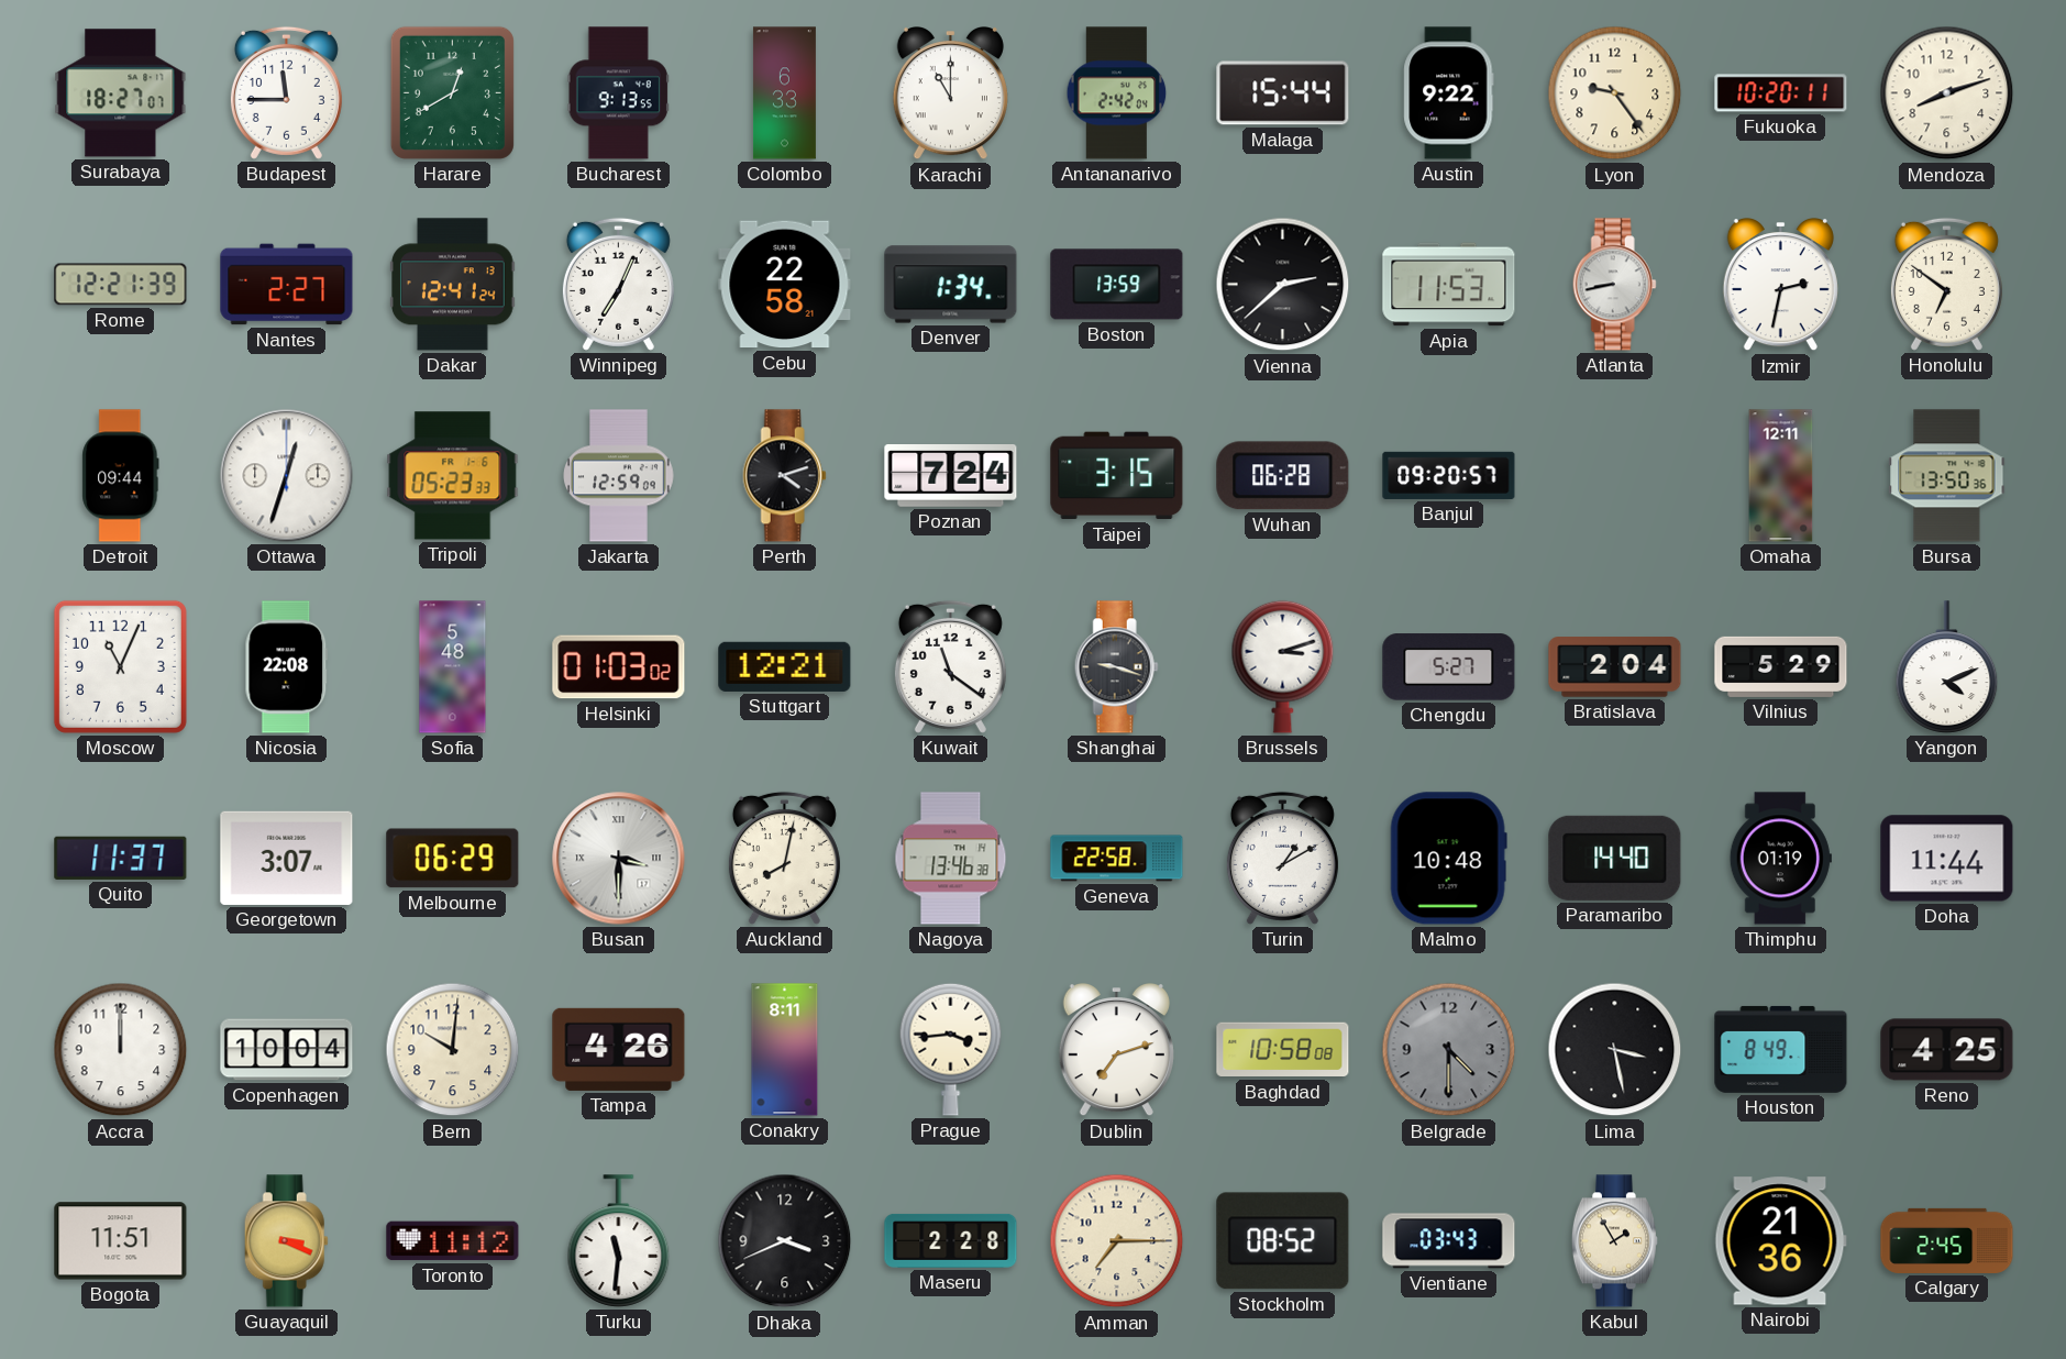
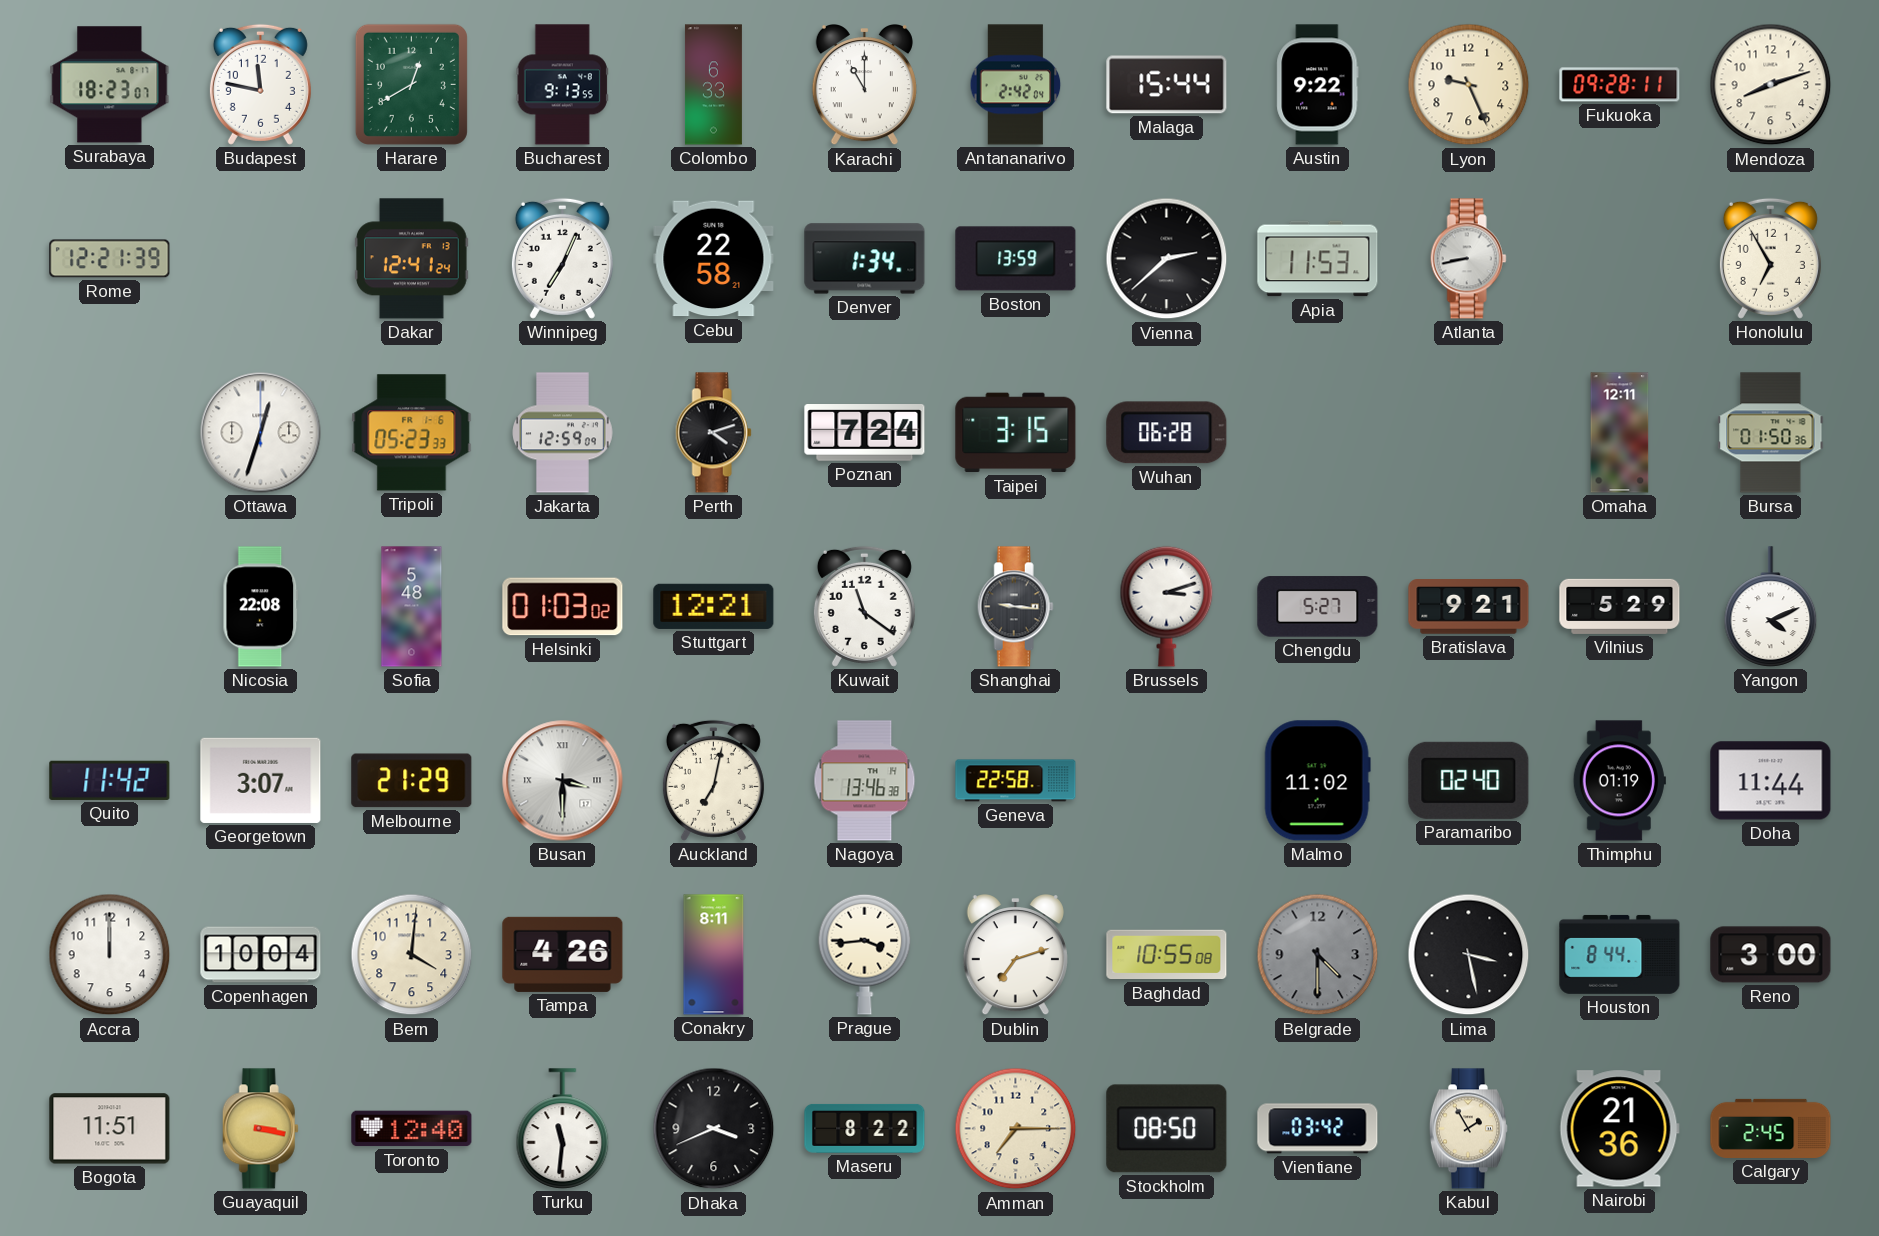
Surabaya: 18:27 -> 18:23 (110, 85)
Budapest: 11:45 -> 11:47 (260, 84)
Lyon: 9:24 -> 9:26 (1469, 85)
Fukuoka: 10:20 -> 09:28 (1620, 85)
Nantes: 2:27 -> none (287, 285)
Izmir: 2:32 -> none (1780, 286)
Honolulu: 6:51 -> 6:55 (1770, 258)
Detroit: 09:44 -> none (121, 476)
Banjul: 09:20 -> none (1449, 475)
Bursa: 13:50 -> 01:50 (1771, 433)
Moscow: 11:04 -> none (120, 666)
Shanghai: 9:18 -> 9:16 (1015, 607)
Bratislava: 2:04 -> 9:21 (1469, 607)
Quito: 11:37 -> 11:42 (110, 780)
Melbourne: 06:29 -> 21:29 (412, 781)
Auckland: 8:02 -> 7:02 (713, 780)
Turin: 1:10 -> none (1282, 858)
Malmo: 10:48 -> 11:02 (1317, 781)
Paramaribo: 14:40 -> 02:40 (1469, 780)
Bern: 10:01 -> 4:01 (412, 955)
Baghdad: 10:58 -> 10:55 (1167, 955)
Houston: 8:49 -> 8:44 (1620, 954)
Reno: 4:25 -> 3:00 (1771, 955)
Guayaquil: 3:19 -> 3:17 (260, 1129)
Toronto: 11:12 -> 12:40 (412, 1129)
Maseru: 2:28 -> 8:22 (865, 1128)
Stockholm: 08:52 -> 08:50 (1167, 1129)
Vientiane: 03:43 -> 03:42 (1318, 1129)
